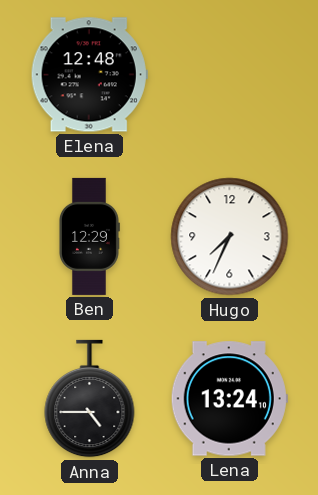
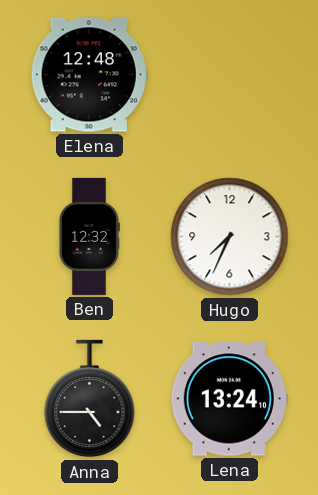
Ben: 12:29 -> 12:32 (90, 236)
